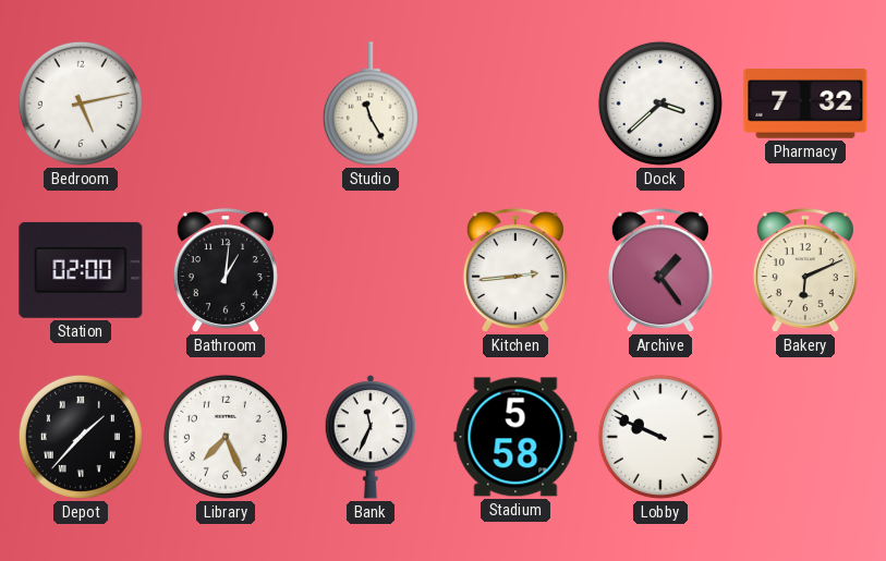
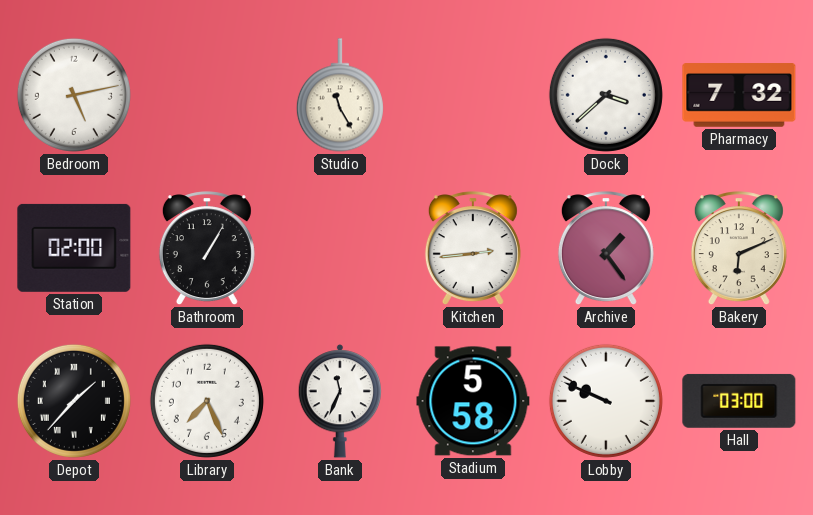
Bathroom: 1:01 -> 1:05 (207, 249)
Hall: none -> 03:00 (739, 401)
